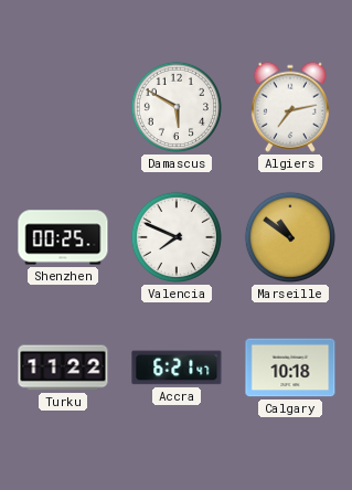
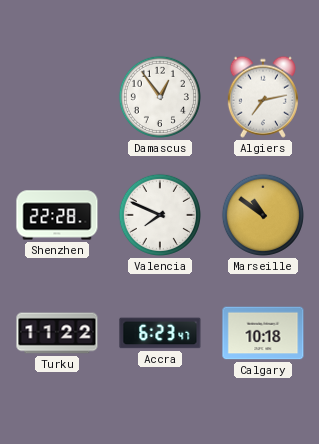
Damascus: 5:50 -> 12:54 (160, 97)
Shenzhen: 00:25 -> 22:28 (57, 215)
Accra: 6:21 -> 6:23 (160, 333)
